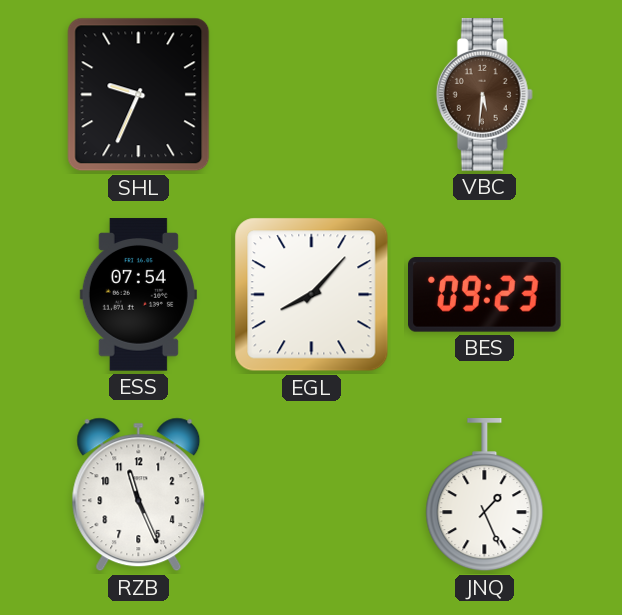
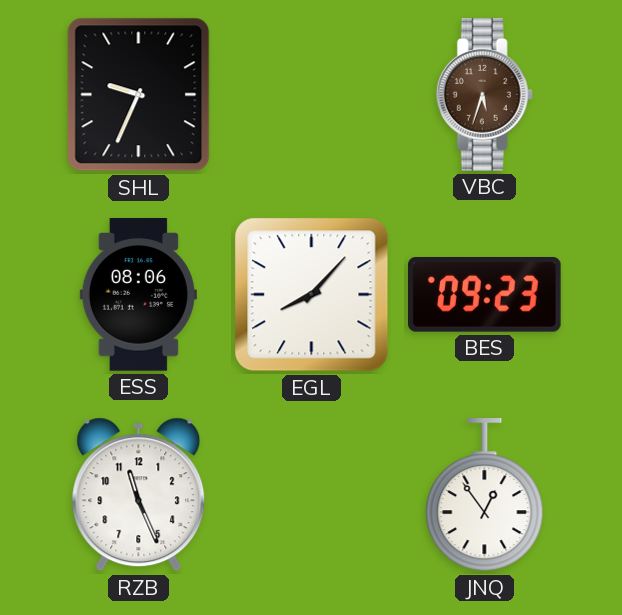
VBC: 5:31 -> 5:33 (484, 95)
ESS: 07:54 -> 08:06 (138, 295)
JNQ: 1:26 -> 12:54 (485, 495)
